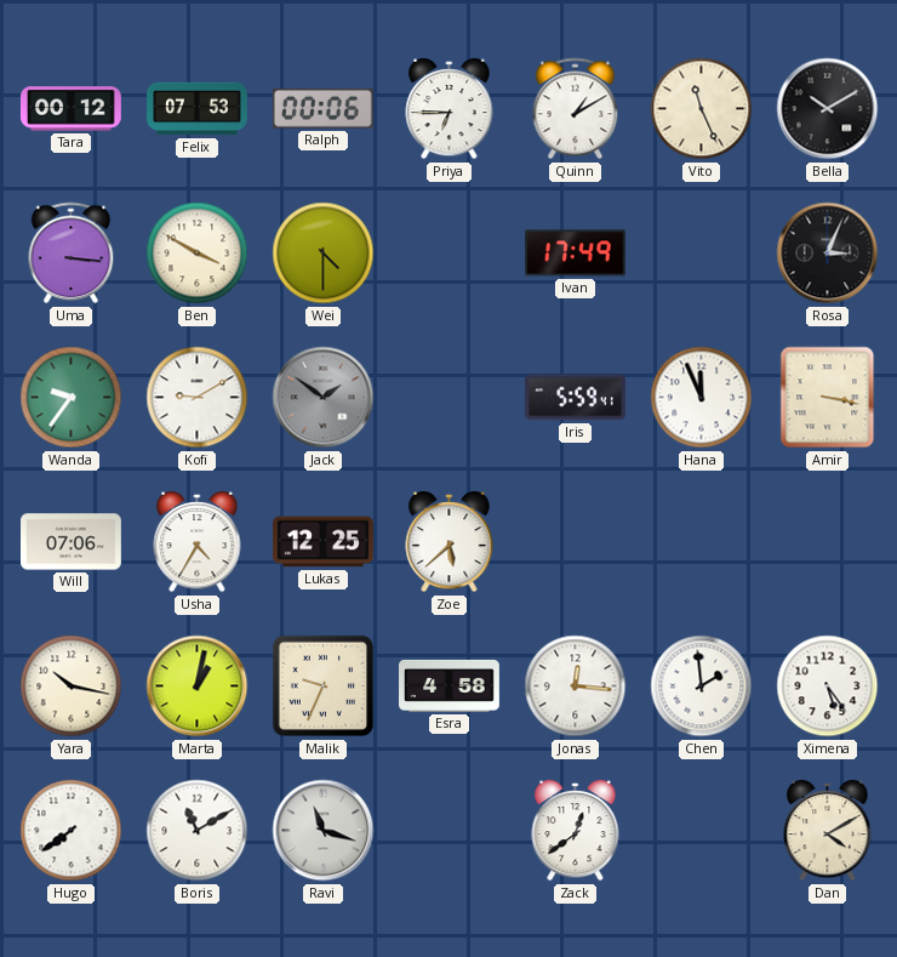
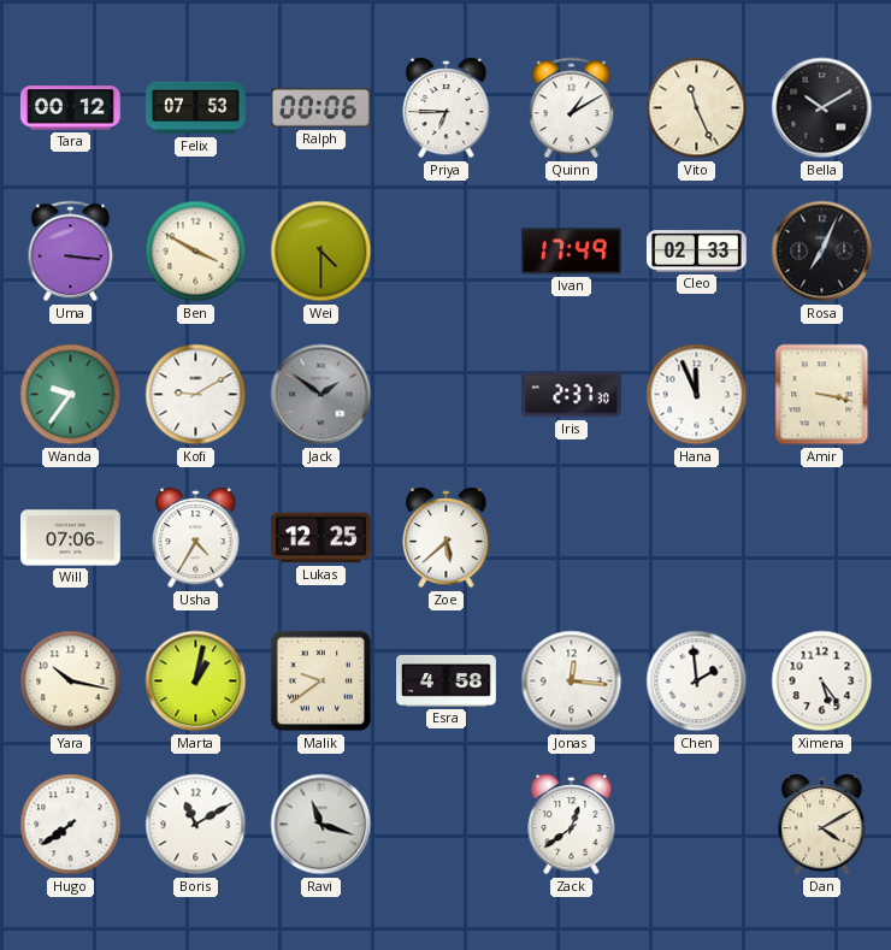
Cleo: none -> 02:33 (696, 252)
Rosa: 3:04 -> 7:04 (822, 252)
Iris: 5:59 -> 2:37 (572, 395)
Malik: 9:34 -> 9:39 (321, 681)
